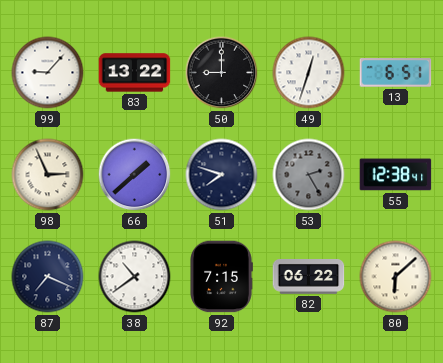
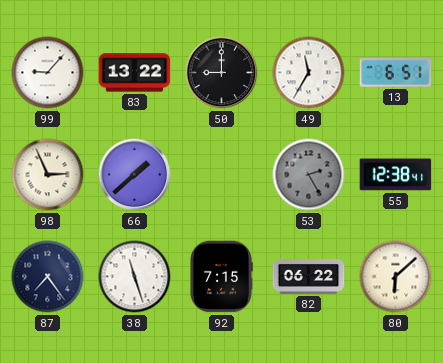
49: 12:33 -> 11:35 (309, 73)
51: 7:48 -> none (222, 175)
87: 7:19 -> 7:24 (48, 277)
38: 10:39 -> 11:27 (135, 277)
